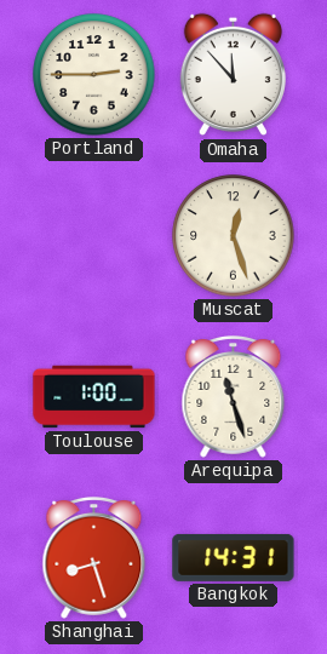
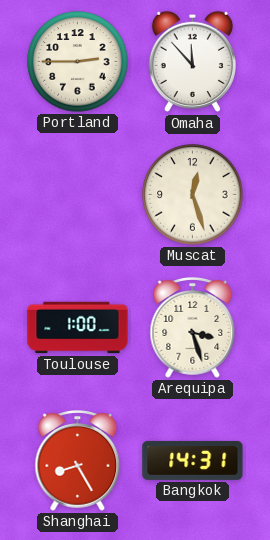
Arequipa: 11:27 -> 3:27 (193, 328)
Shanghai: 8:27 -> 8:25 (78, 461)
